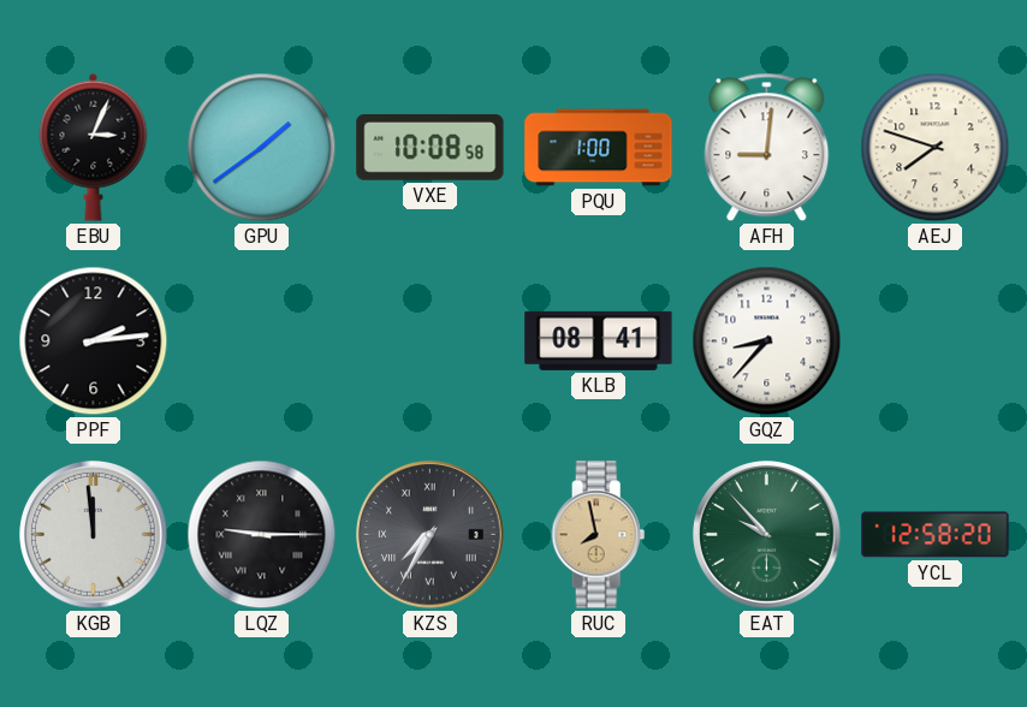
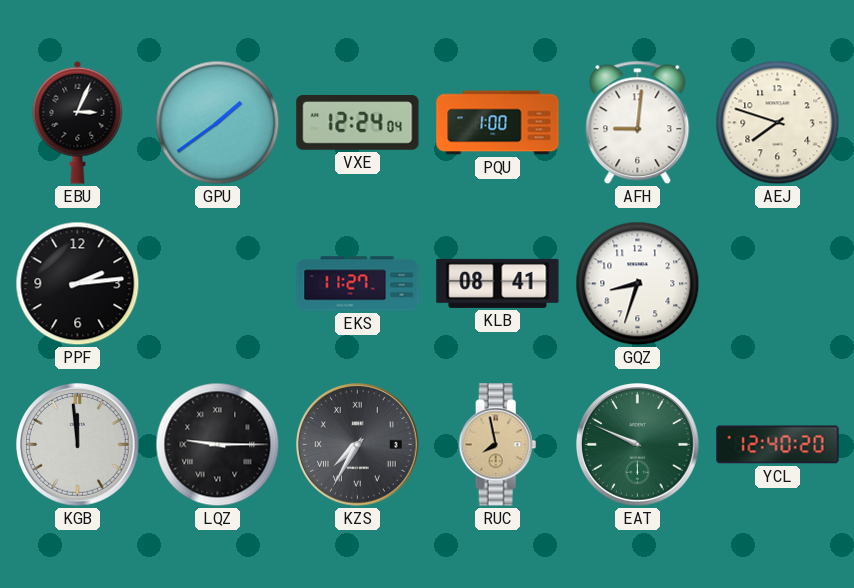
VXE: 10:08 -> 12:24 (358, 123)
EKS: none -> 11:27 (358, 284)
GQZ: 8:37 -> 8:33 (638, 284)
EAT: 9:53 -> 9:49 (638, 445)
YCL: 12:58 -> 12:40 (778, 445)
